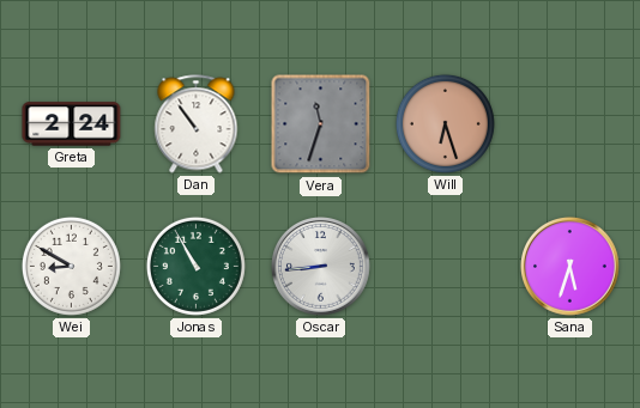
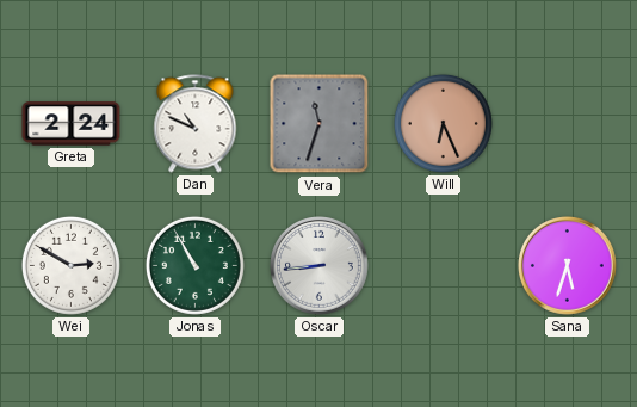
Dan: 10:54 -> 10:49 (196, 124)
Will: 6:27 -> 6:26 (443, 123)
Wei: 8:50 -> 2:50 (70, 265)
